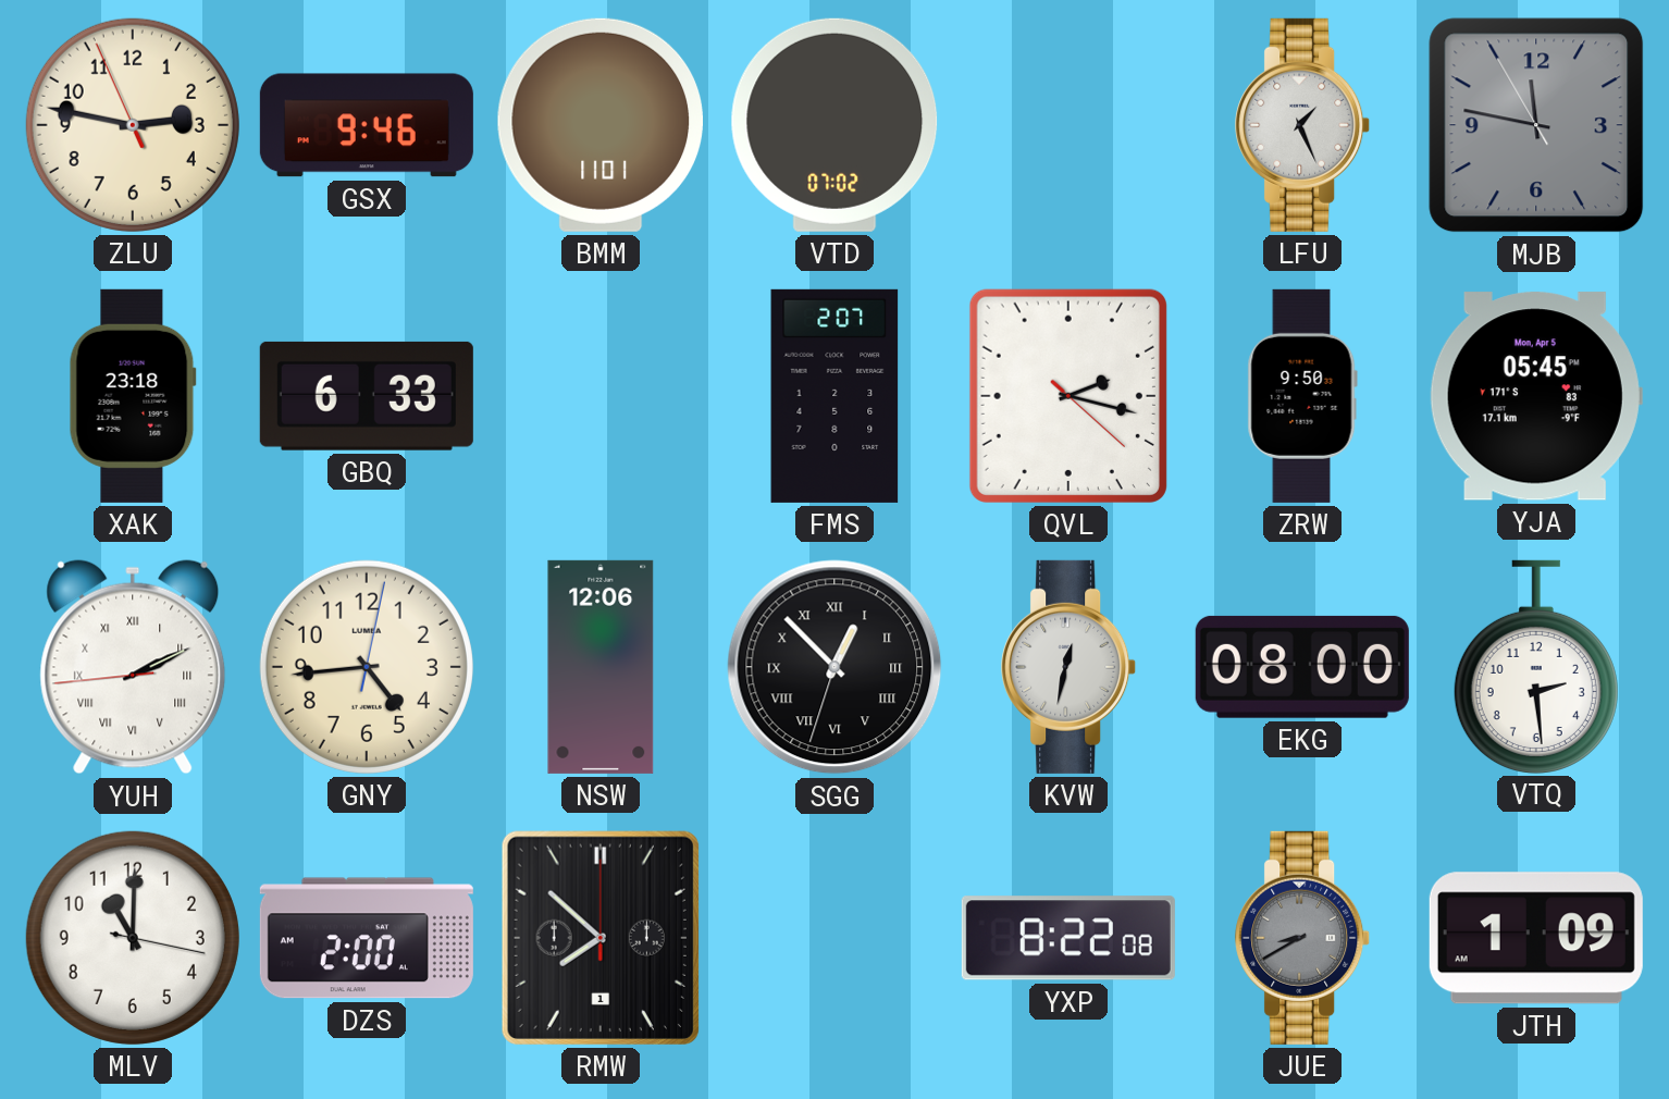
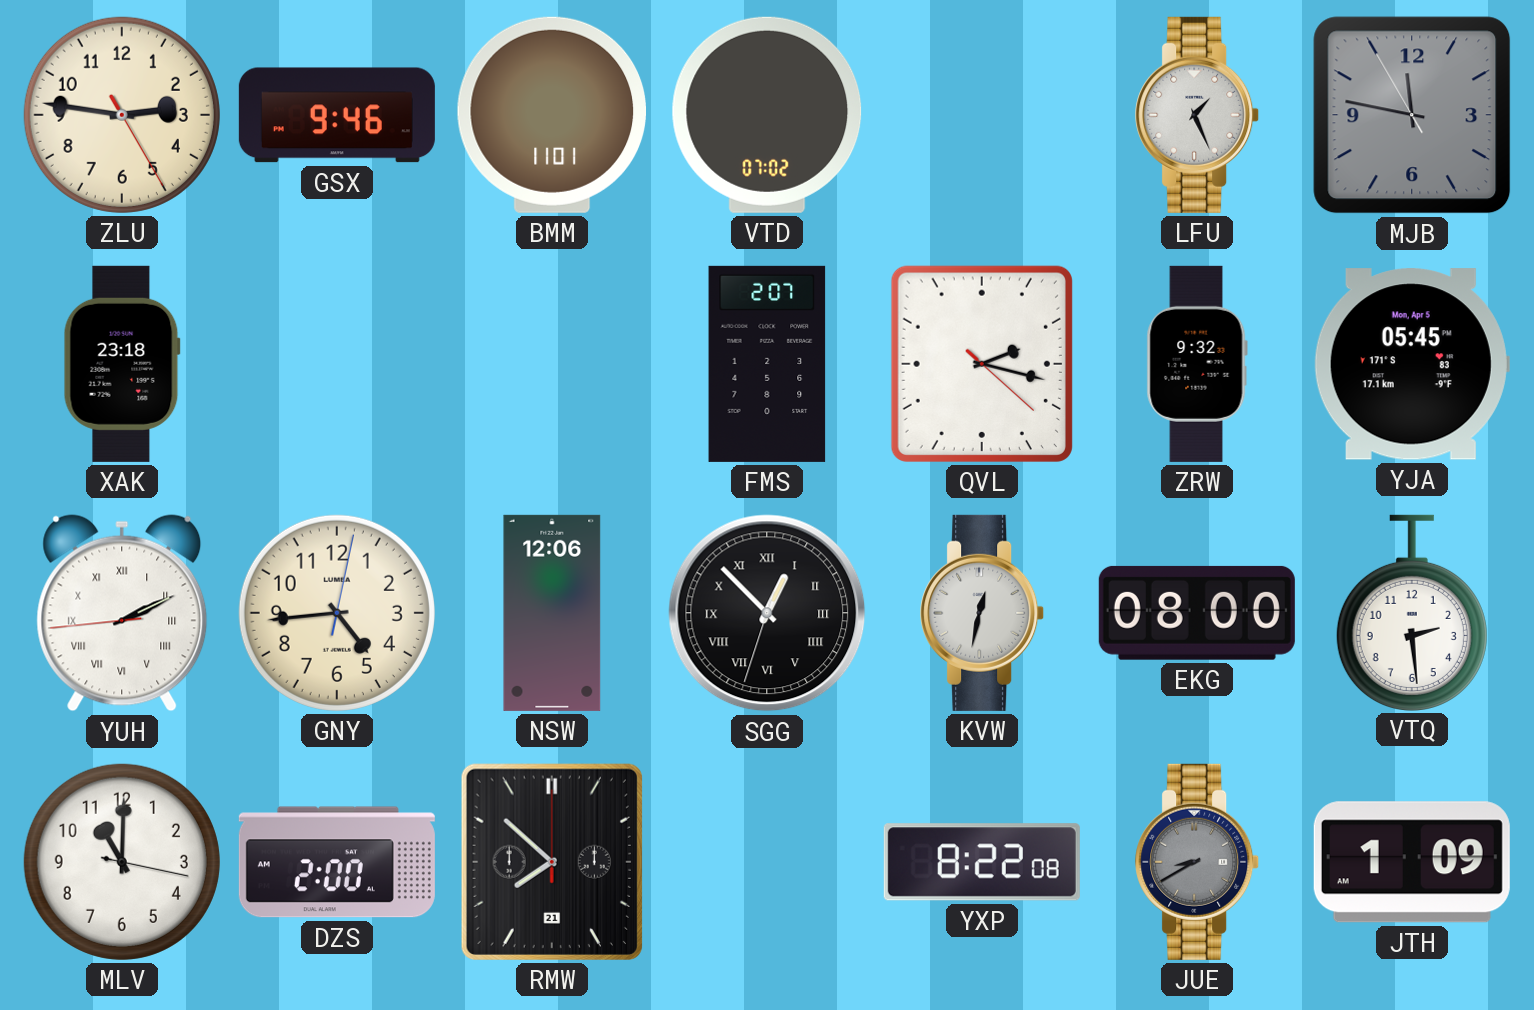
ZLU: 2:46:56 -> 2:46:25 (122, 115)
GBQ: 6:33 -> none (367, 396)
ZRW: 9:50 -> 9:32 (1197, 364)
RMW date: 1 -> 21 (552, 862)
